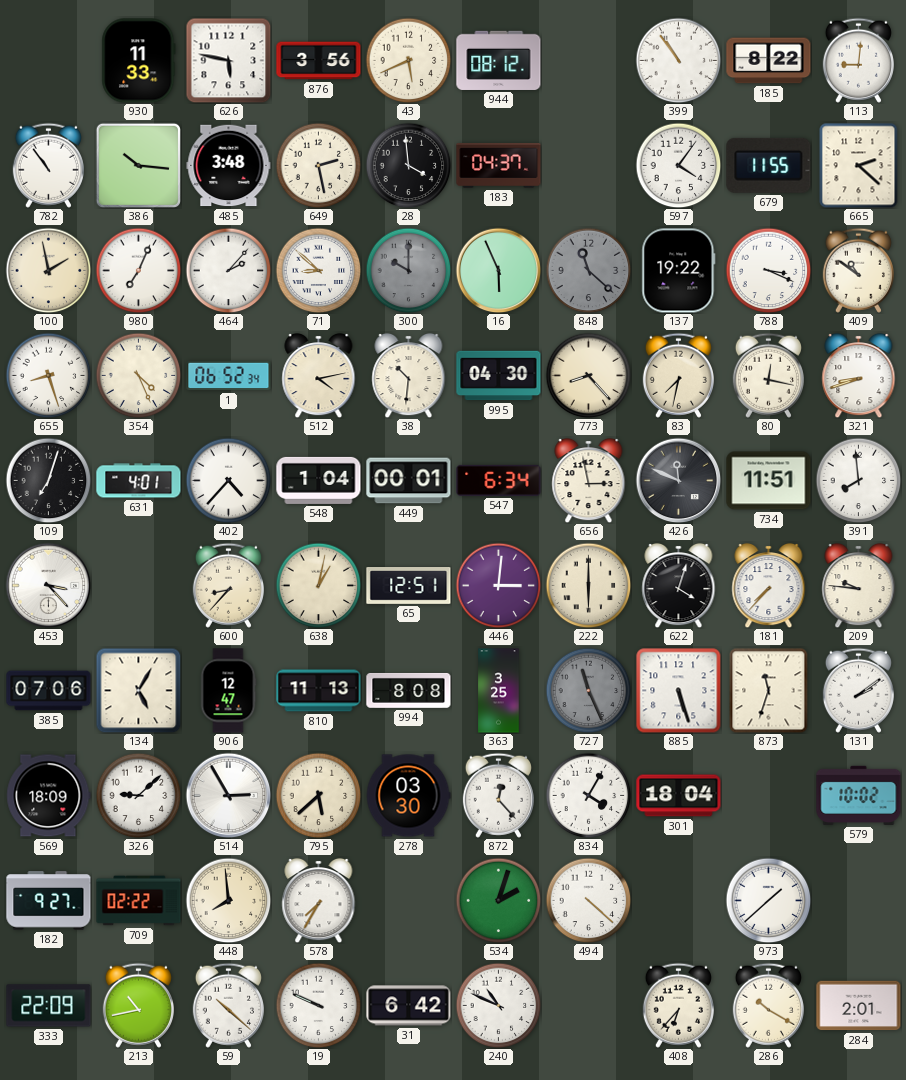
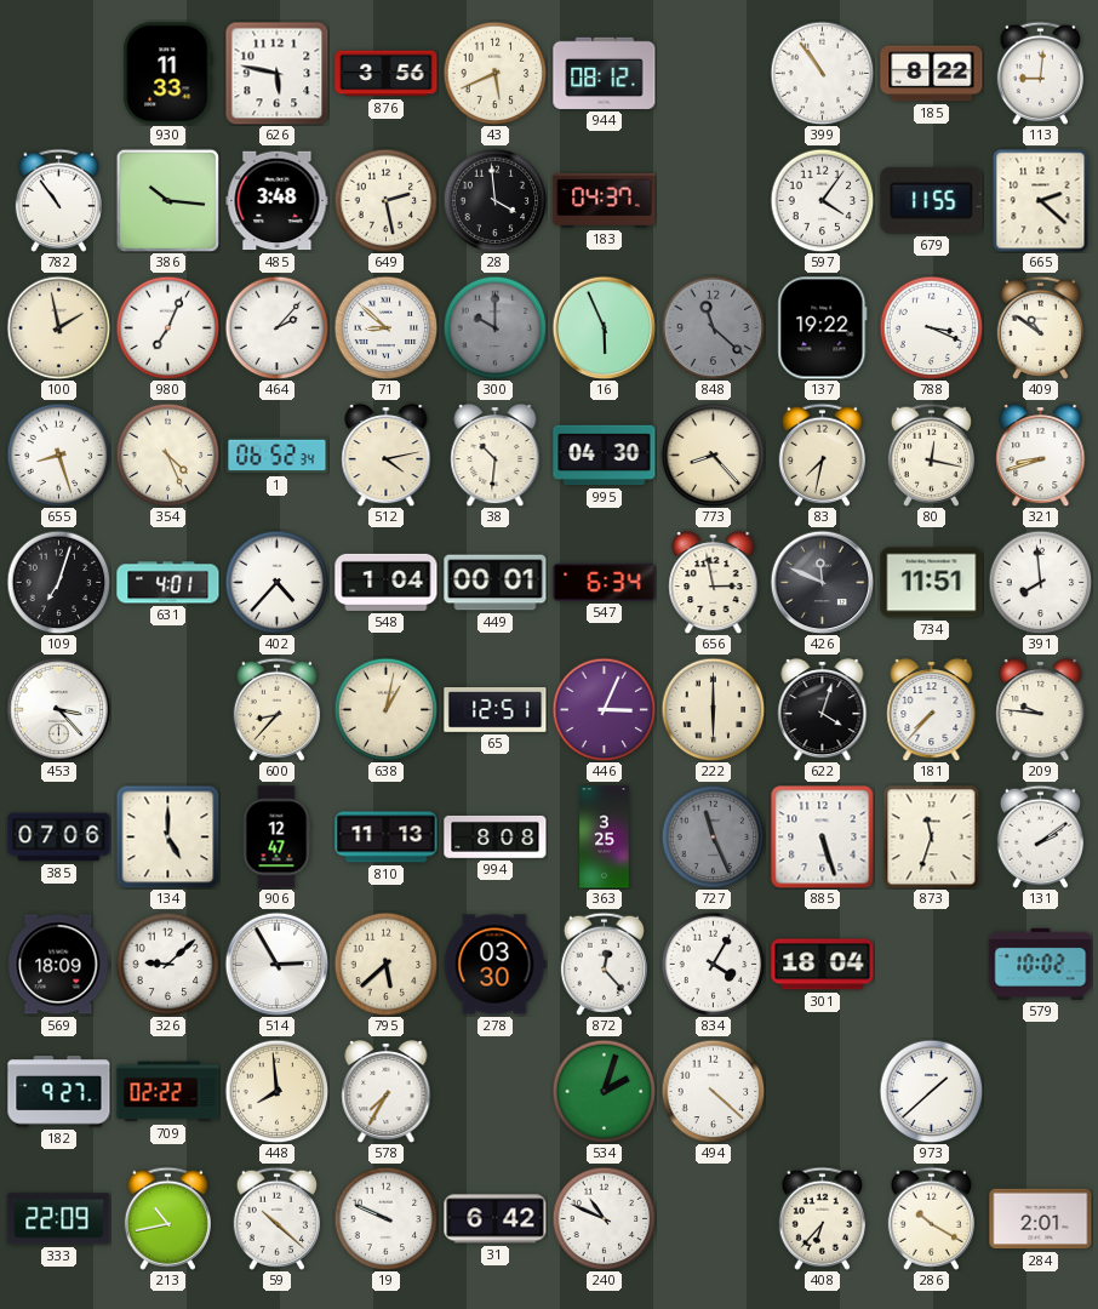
446: 3:01 -> 3:04 (604, 709)
134: 5:05 -> 5:00 (167, 836)
